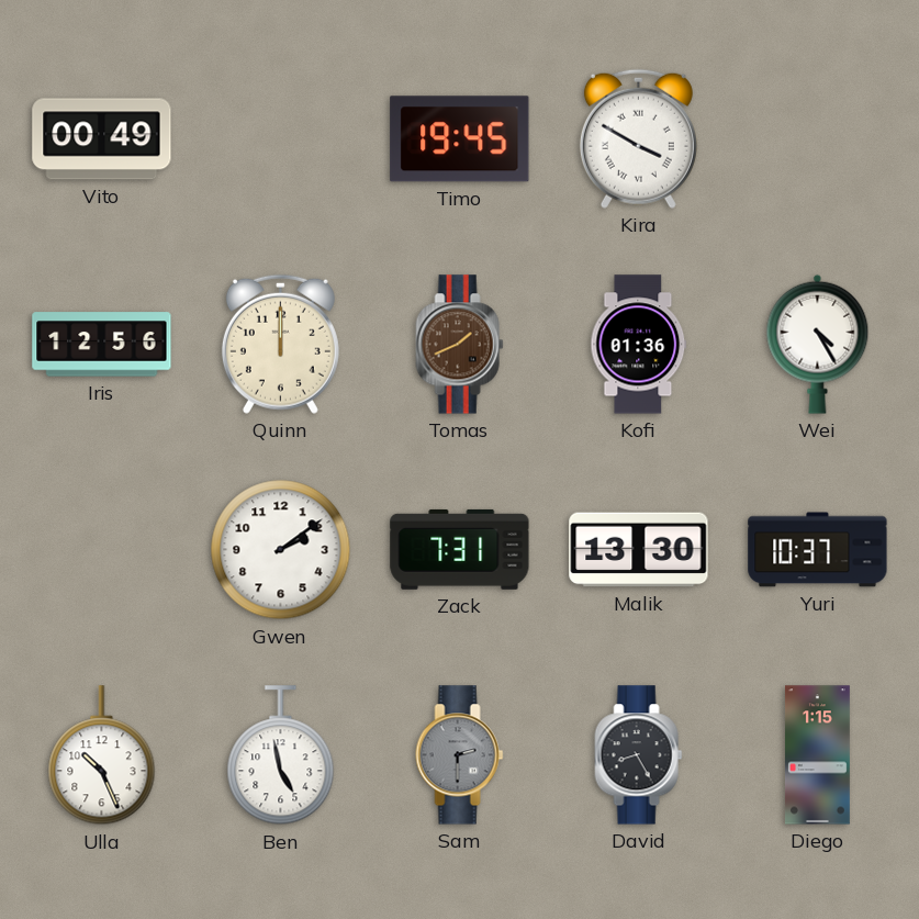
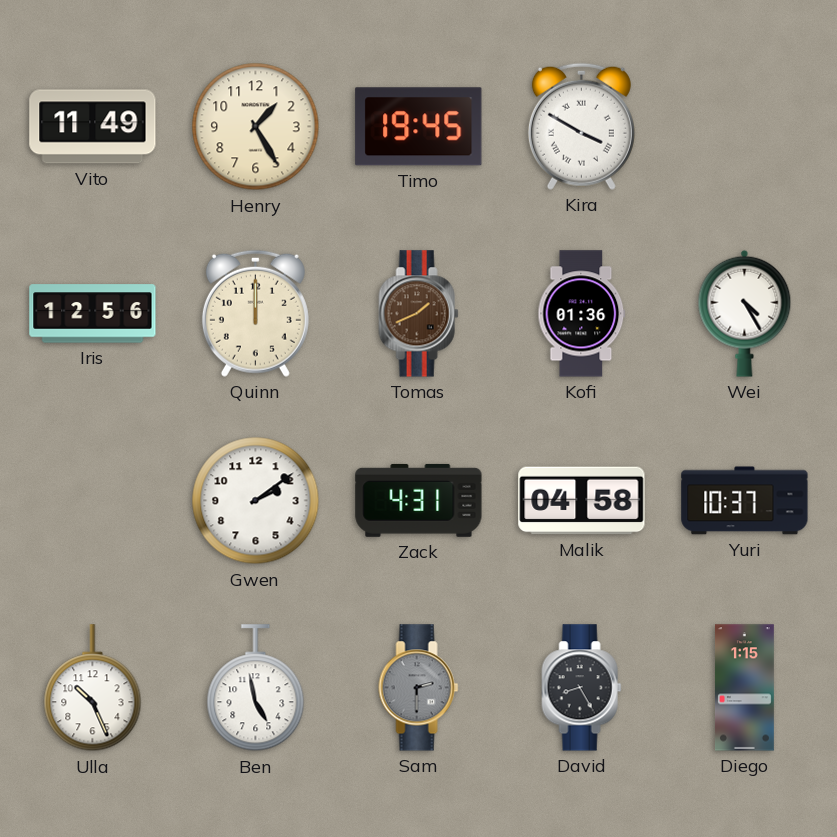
Vito: 00:49 -> 11:49 (93, 127)
Henry: none -> 1:25 (256, 127)
Zack: 7:31 -> 4:31 (419, 500)
Malik: 13:30 -> 04:58 (582, 501)
